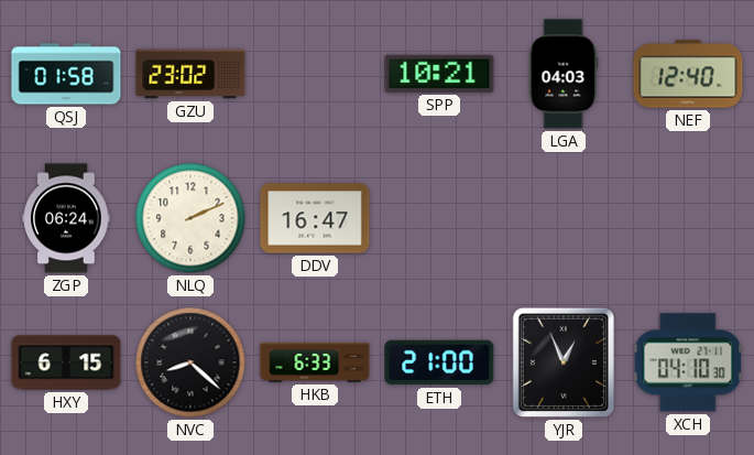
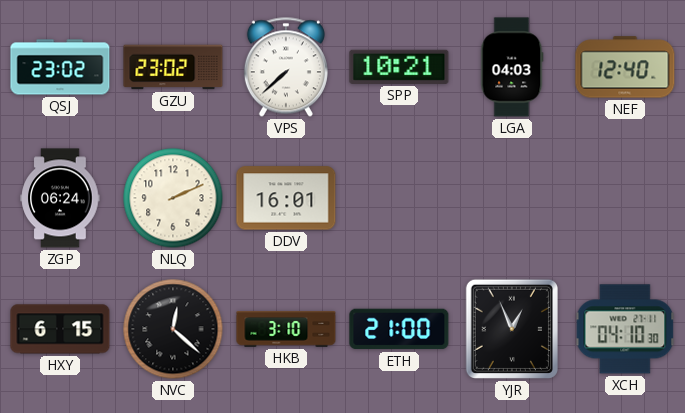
QSJ: 01:58 -> 23:02 (60, 67)
VPS: none -> 7:38 (286, 67)
DDV: 16:47 -> 16:01 (286, 198)
NVC: 8:22 -> 12:22 (173, 329)
HKB: 6:33 -> 3:10 (286, 329)
